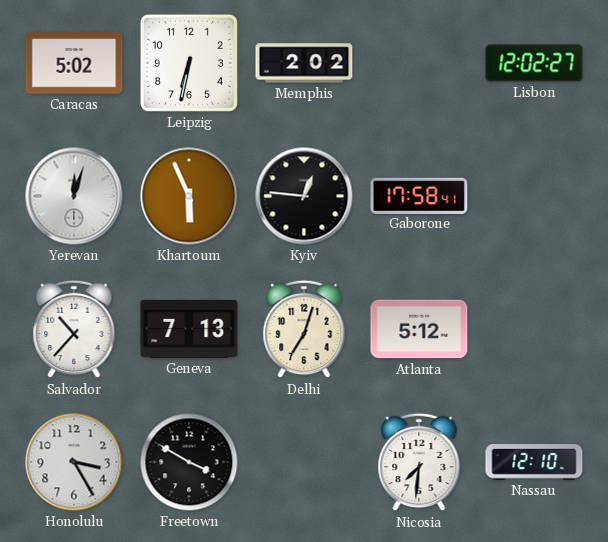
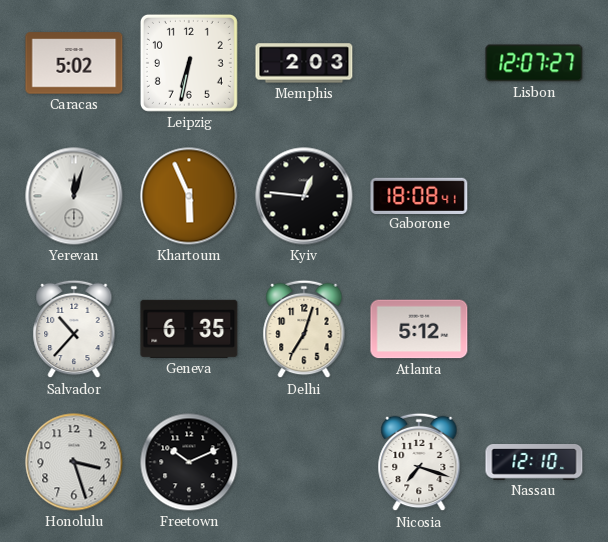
Memphis: 2:02 -> 2:03 (304, 63)
Lisbon: 12:02 -> 12:07 (534, 63)
Gaborone: 17:58 -> 18:08 (419, 195)
Geneva: 7:13 -> 6:35 (189, 329)
Honolulu: 3:25 -> 3:27 (74, 462)
Freetown: 3:50 -> 10:11 (189, 462)
Nicosia: 7:31 -> 7:18 (419, 462)
